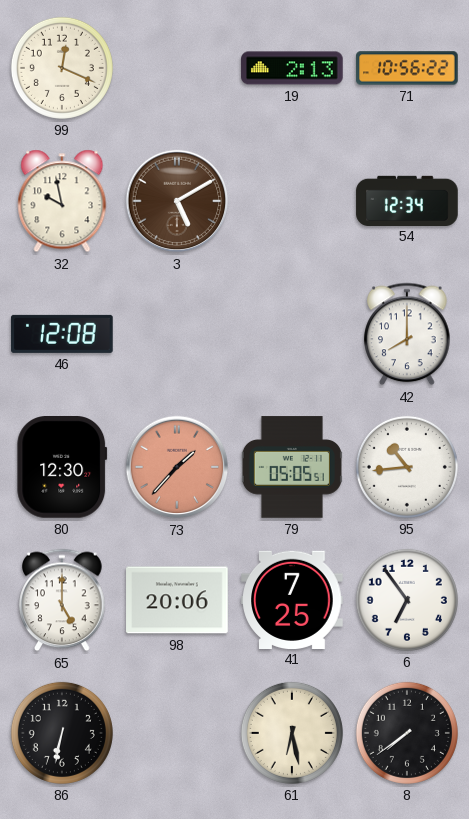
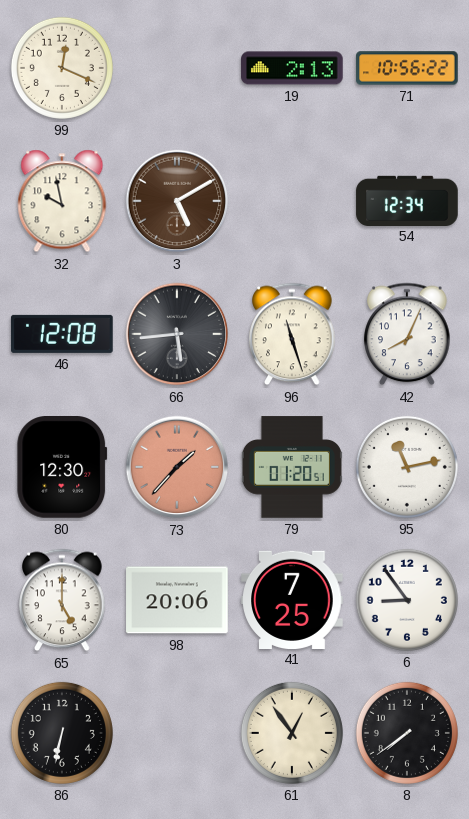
66: none -> 5:44 (177, 334)
96: none -> 11:27 (292, 334)
42: 8:00 -> 8:04 (407, 334)
79: 05:05 -> 01:20 (292, 467)
95: 10:44 -> 11:13 (407, 467)
6: 6:54 -> 8:54 (407, 600)
61: 6:28 -> 12:54 (292, 733)
